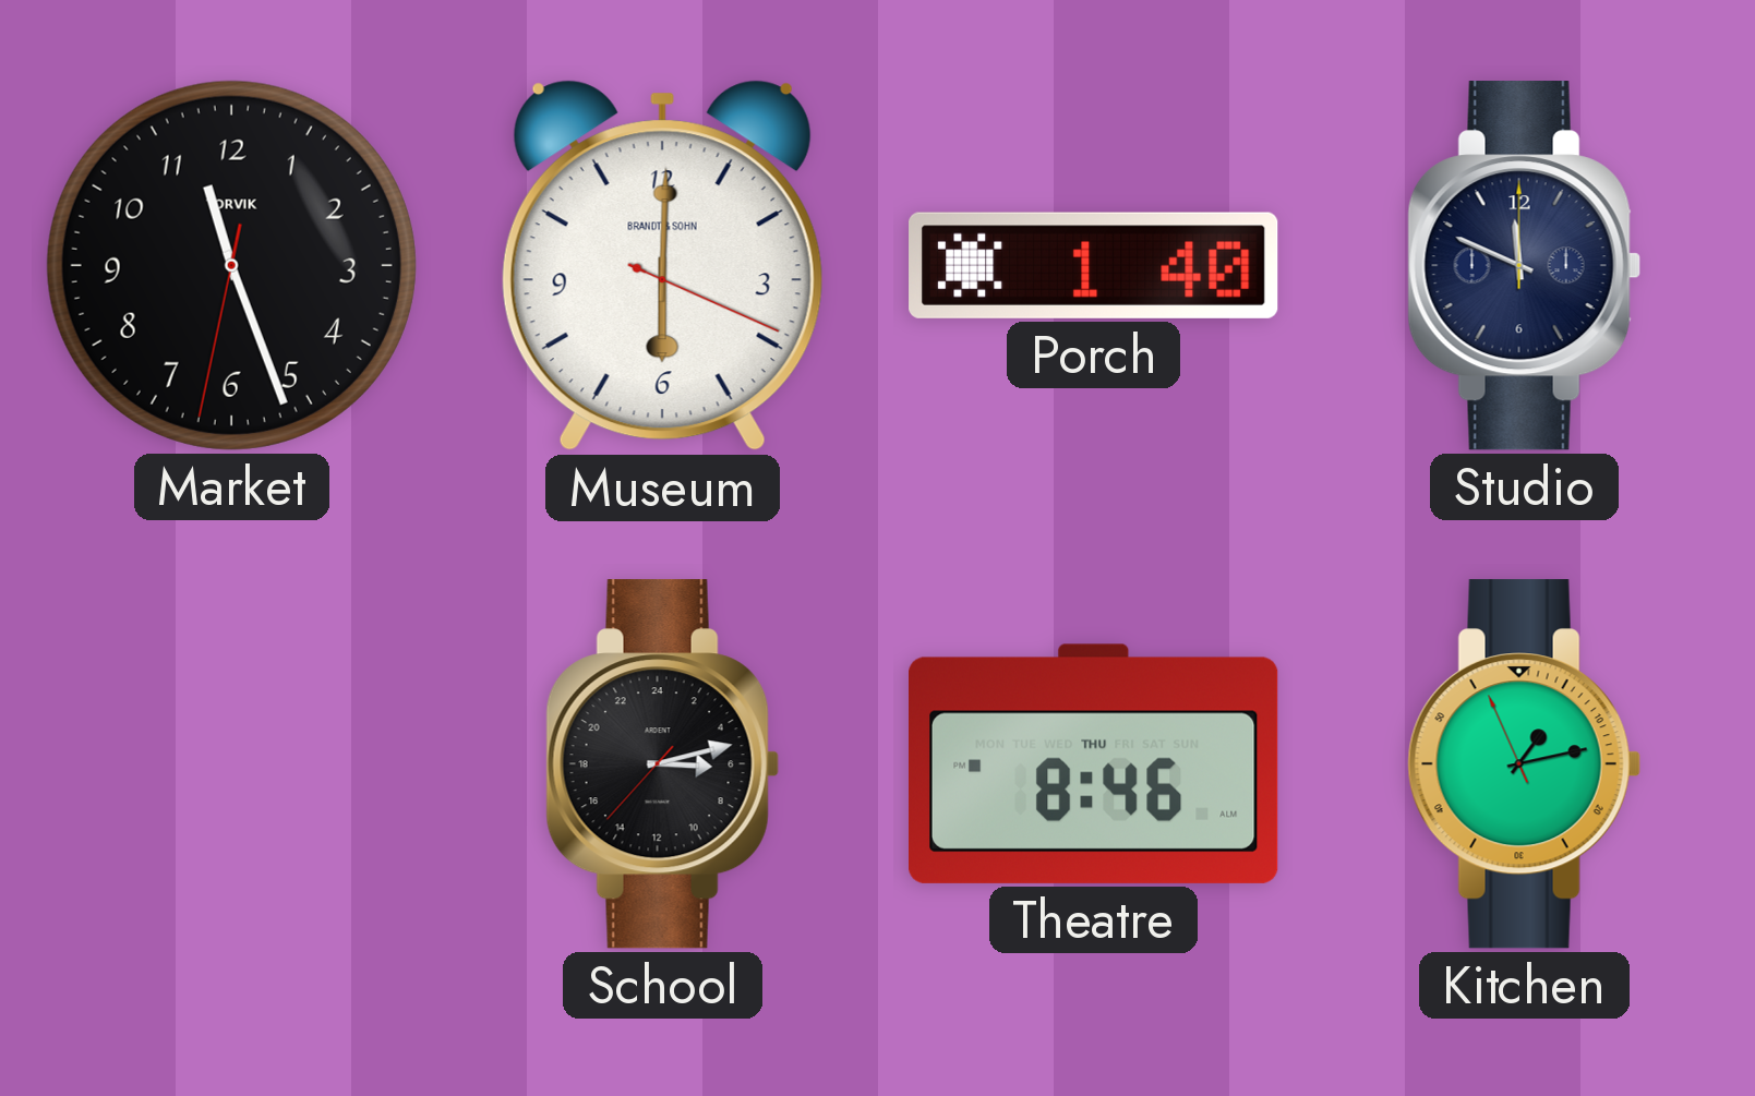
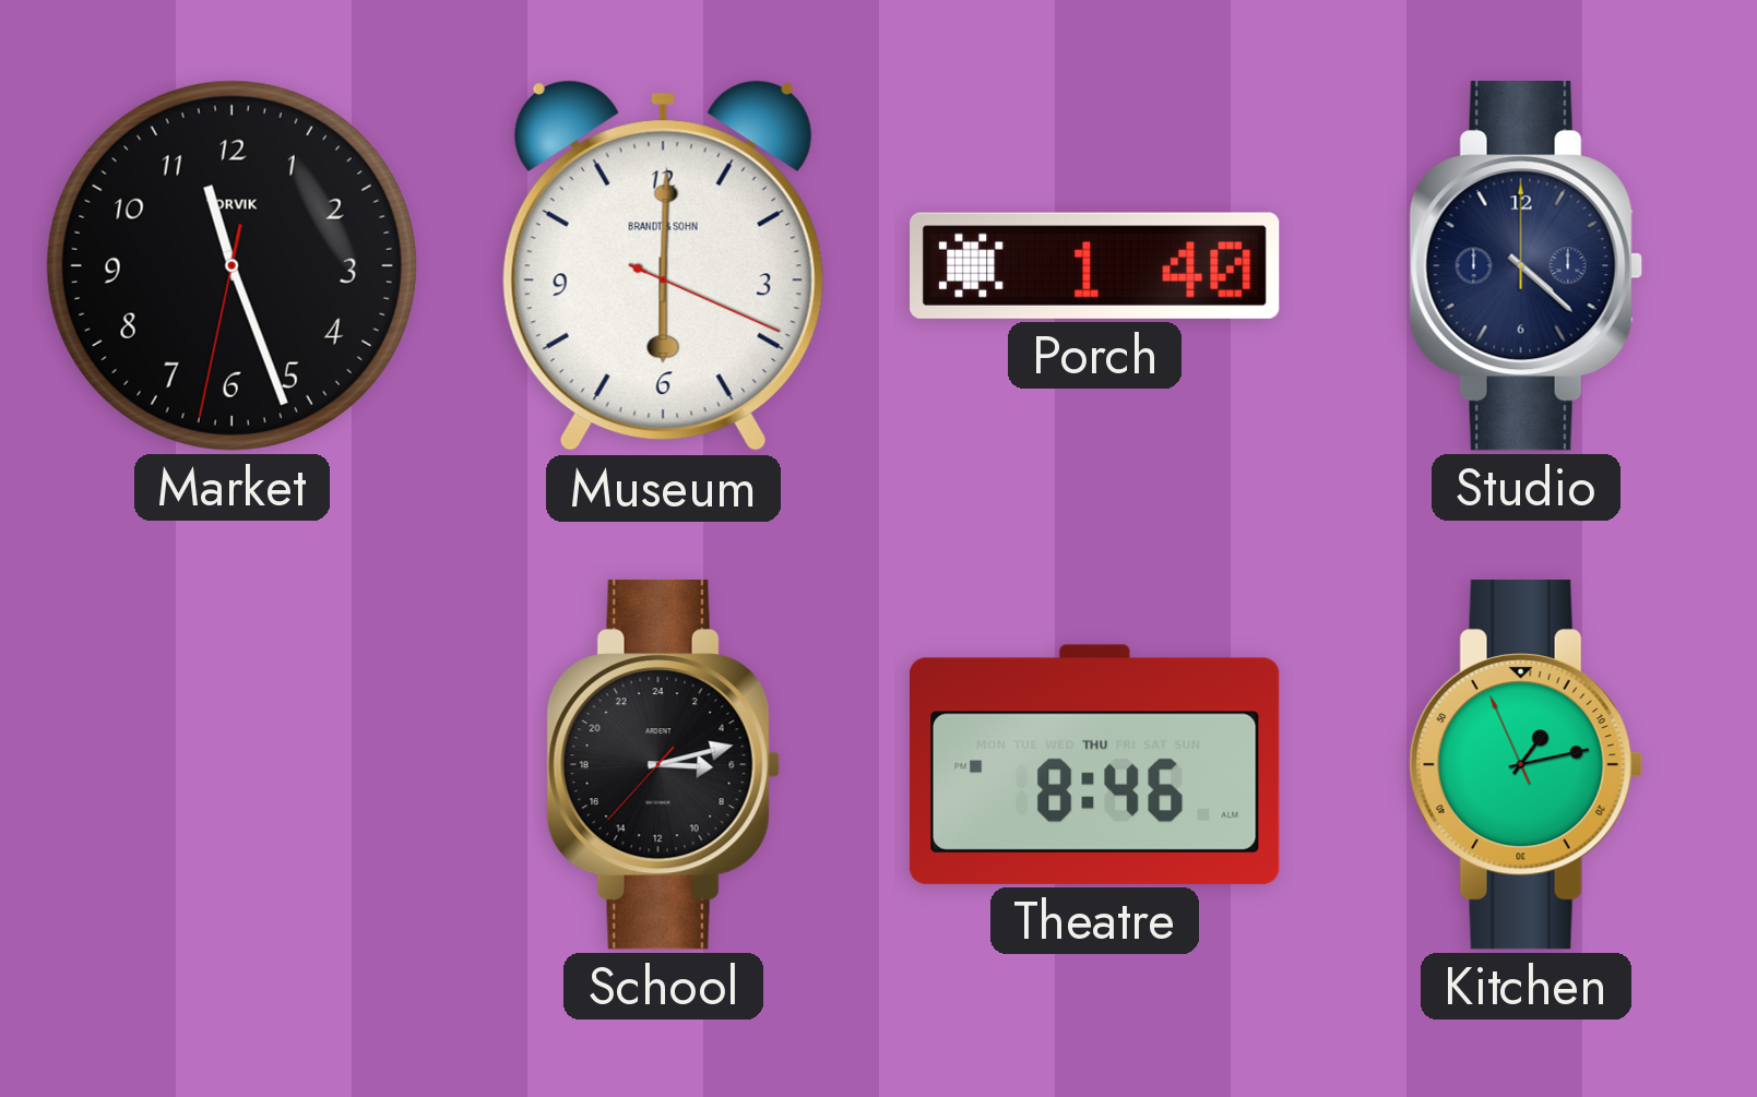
Studio: 11:49 -> 4:22 (1525, 266)
